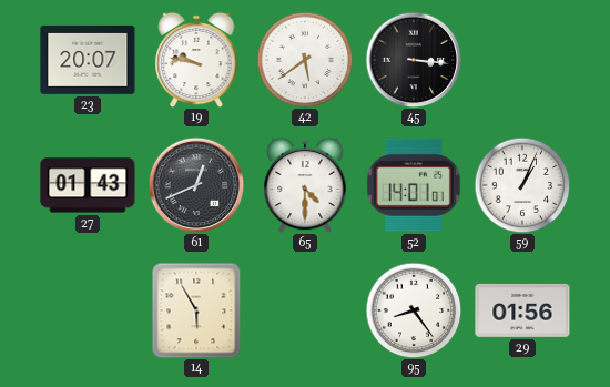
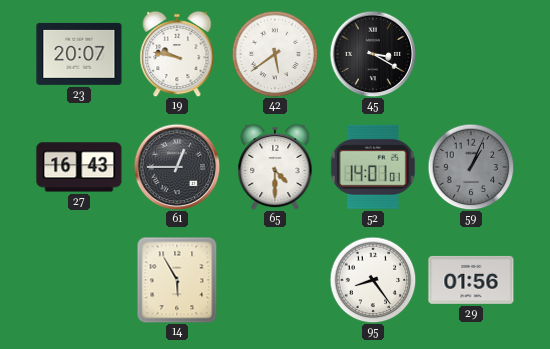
45: 3:16 -> 3:20 (373, 54)
27: 01:43 -> 16:43 (79, 167)
61: 12:41 -> 12:45 (177, 167)
59 dial: white -> grey (471, 167)
